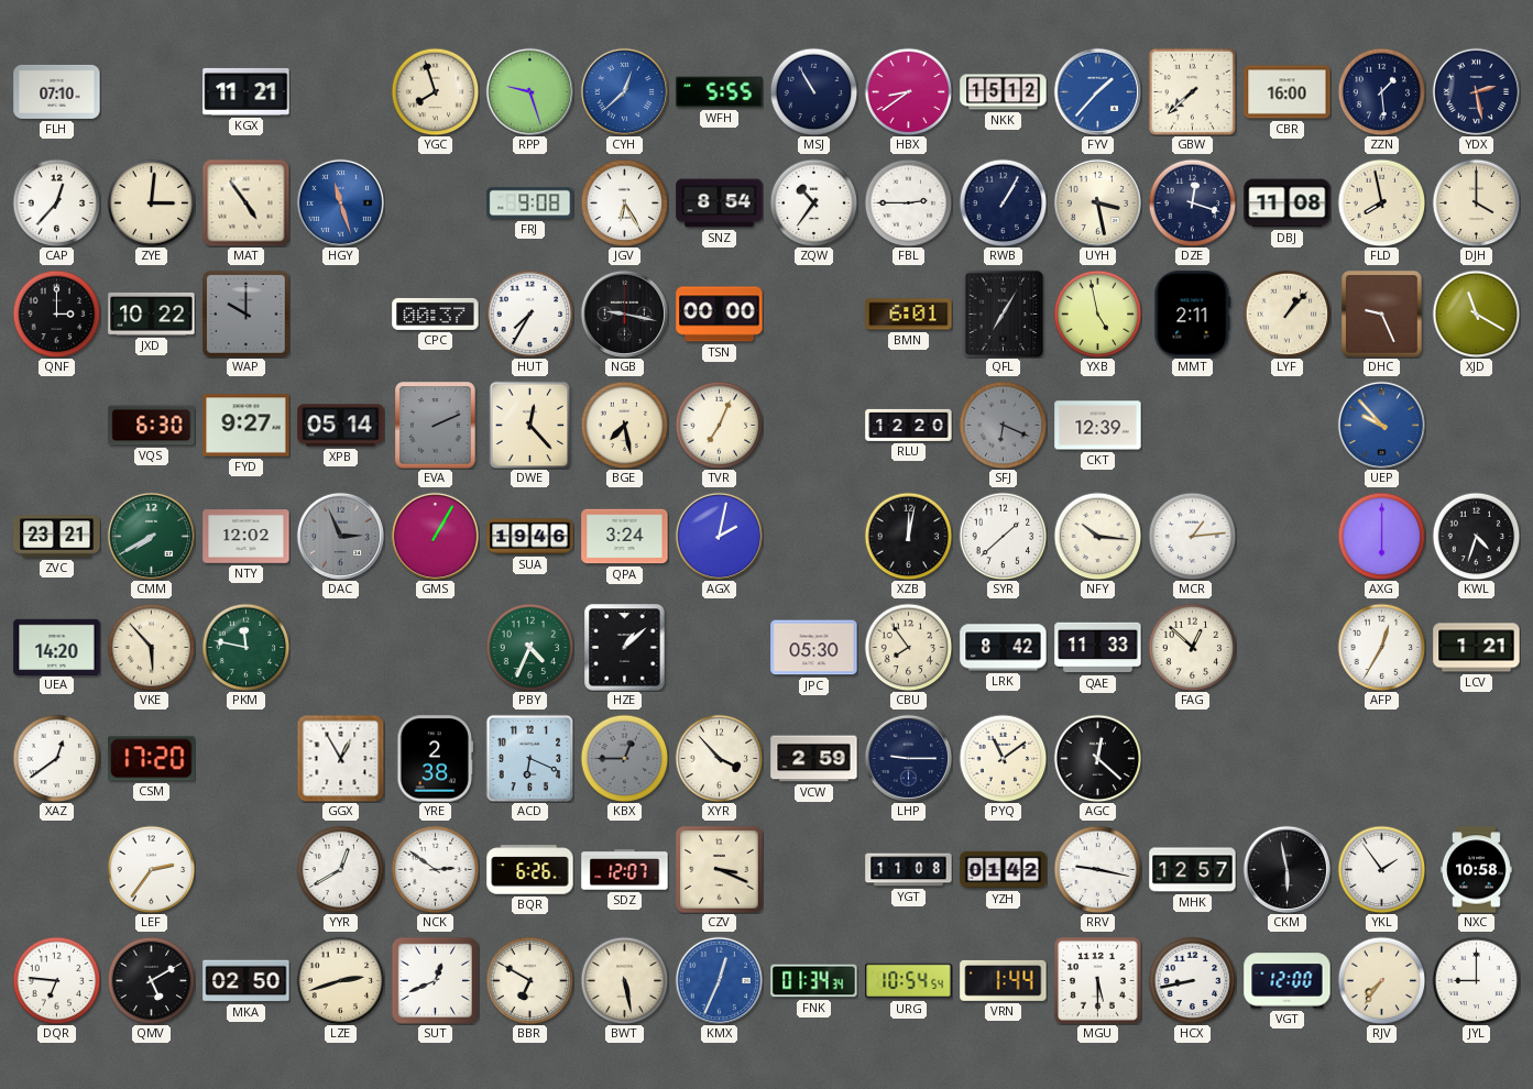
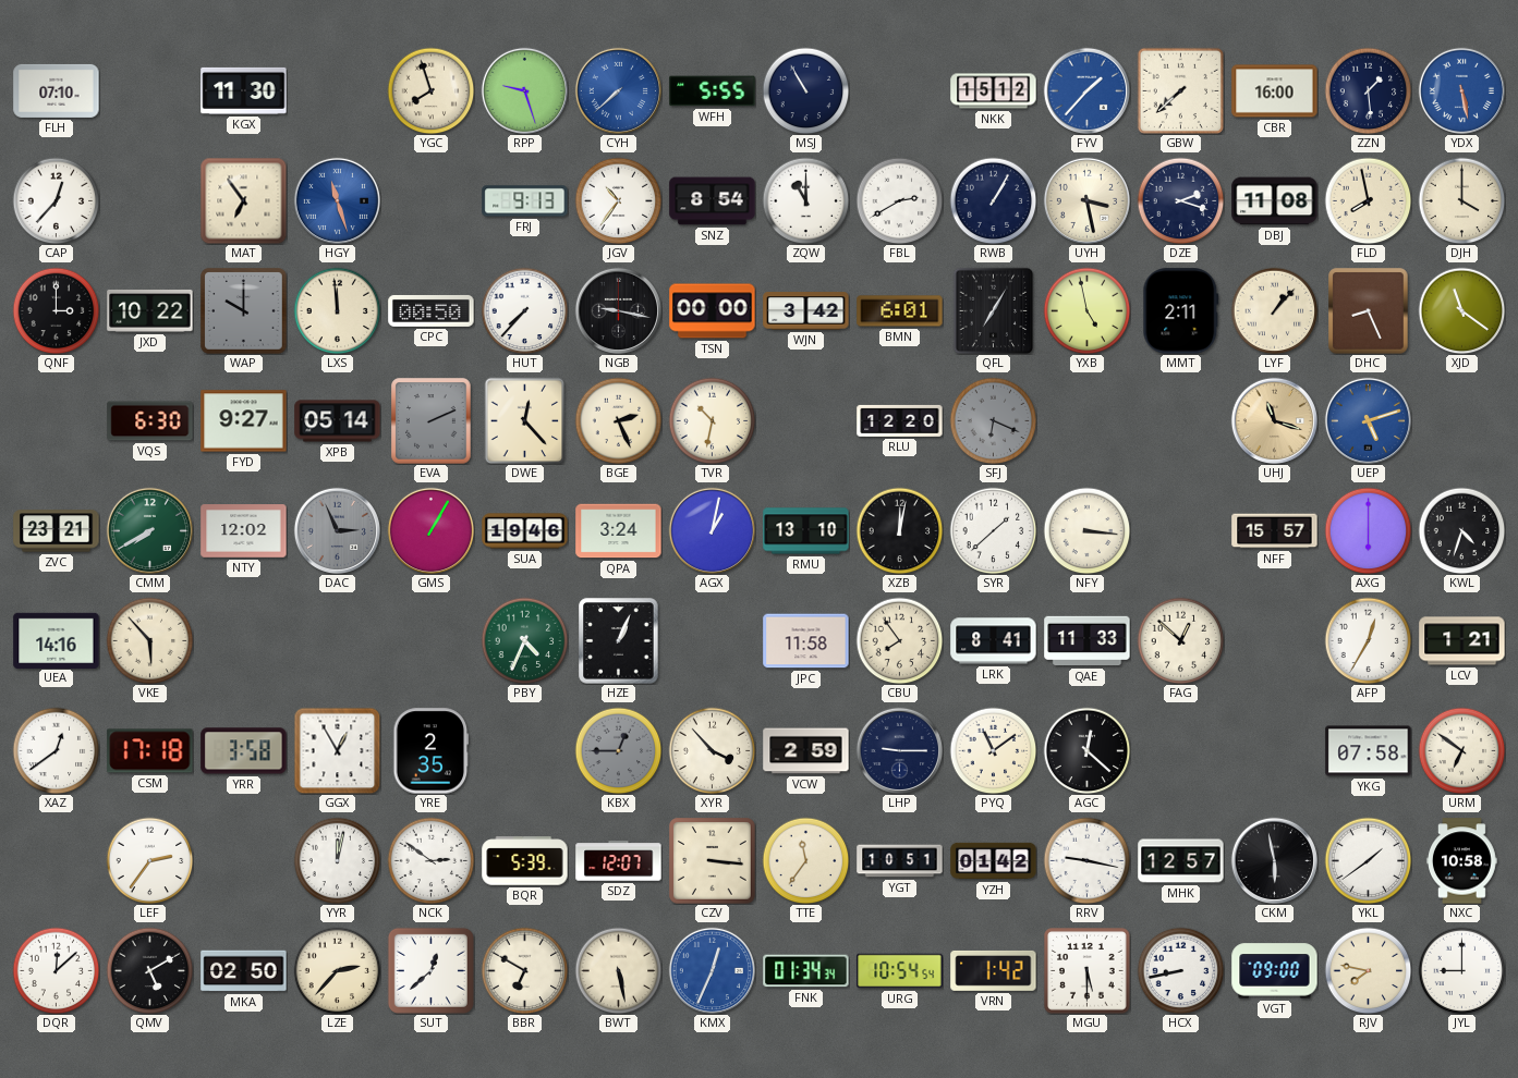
KGX: 11:21 -> 11:30 (244, 90)
CYH: 12:38 -> 7:38 (618, 90)
HBX: 8:39 -> none (908, 91)
YDX: 2:28 -> 5:28 (1461, 90)
YDX dial: navy -> blue (1461, 90)
ZYE: 3:01 -> none (151, 202)
MAT: 4:54 -> 6:54 (243, 200)
FRJ: 9:08 -> 9:13 (525, 201)
JGV: 6:25 -> 10:36 (618, 200)
ZQW: 10:36 -> 11:00 (805, 200)
FBL: 2:45 -> 2:40 (899, 200)
DZE: 12:18 -> 2:18 (1180, 200)
LXS: none -> 11:59 (337, 310)
CPC: 00:37 -> 00:50 (432, 310)
HUT: 7:35 -> 7:37 (524, 310)
WJN: none -> 3:42 (806, 311)
DHC: 9:26 -> 8:26 (1369, 311)
XJD: 11:20 -> 11:21 (1461, 310)
BGE: 7:28 -> 2:26 (618, 420)
TVR: 7:04 -> 10:32 (712, 420)
CKT: 12:39 -> none (1098, 426)
UHJ: none -> 11:18 (1274, 420)
UEP: 9:53 -> 5:12 (1368, 420)
AGX: 2:02 -> 1:02 (712, 530)
RMU: none -> 13:10 (806, 531)
NFY: 10:16 -> 3:16 (1086, 530)
MCR: 1:14 -> none (1192, 536)
NFF: none -> 15:57 (1275, 531)
UEA: 14:20 -> 14:16 (57, 640)
PKM: 11:47 -> none (245, 647)
HZE: 1:08 -> 1:04 (619, 641)
JPC: 05:30 -> 11:58 (806, 641)
LRK: 8:42 -> 8:41 (994, 641)
CSM: 17:20 -> 17:18 (150, 751)
YRR: none -> 3:58 (244, 751)
YRE: 2:38 -> 2:35 (432, 751)
ACD: 6:19 -> none (529, 758)
YKG: none -> 07:58 (1369, 751)
URM: none -> 6:51 (1461, 750)
YYR: 12:40 -> 12:02 (337, 860)
BQR: 6:26 -> 5:39 (525, 861)
CZV: 3:19 -> 3:16 (713, 861)
TTE: none -> 11:36 (805, 860)
YGT: 11:08 -> 10:51 (900, 861)
YKL: 1:54 -> 1:39 (1368, 860)
DQR: 6:46 -> 12:08 (56, 970)
LZE: 2:42 -> 2:37 (337, 970)
SUT: 12:41 -> 12:38 (430, 970)
VRN: 1:44 -> 1:42 (994, 970)
VGT: 12:00 -> 09:00 (1275, 971)
RJV: 7:36 -> 7:47 (1368, 970)
